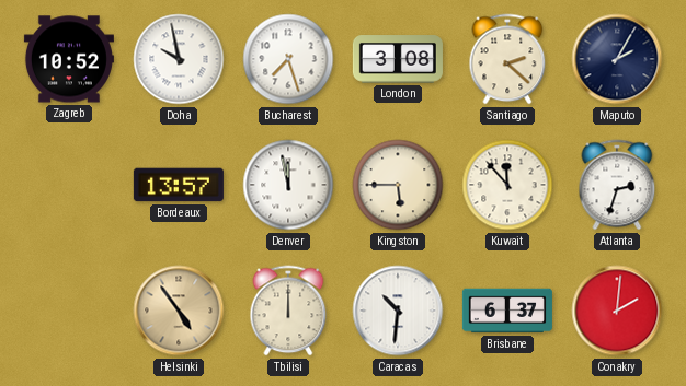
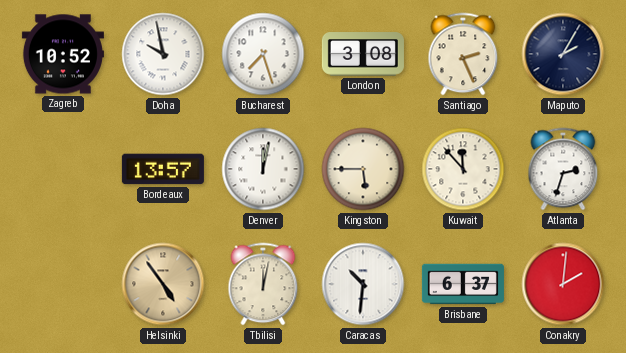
Santiago: 2:22 -> 2:26 (463, 54)
Denver: 11:58 -> 12:02 (263, 169)
Tbilisi: 12:00 -> 12:02 (263, 284)
